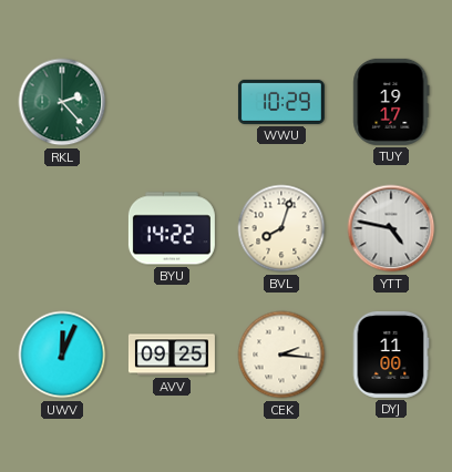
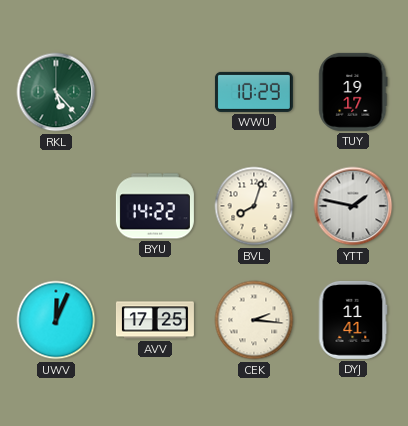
RKL: 2:23 -> 5:23 (56, 92)
YTT: 4:47 -> 1:47 (353, 206)
AVV: 09:25 -> 17:25 (155, 320)
DYJ: 11:00 -> 11:41 (353, 320)
